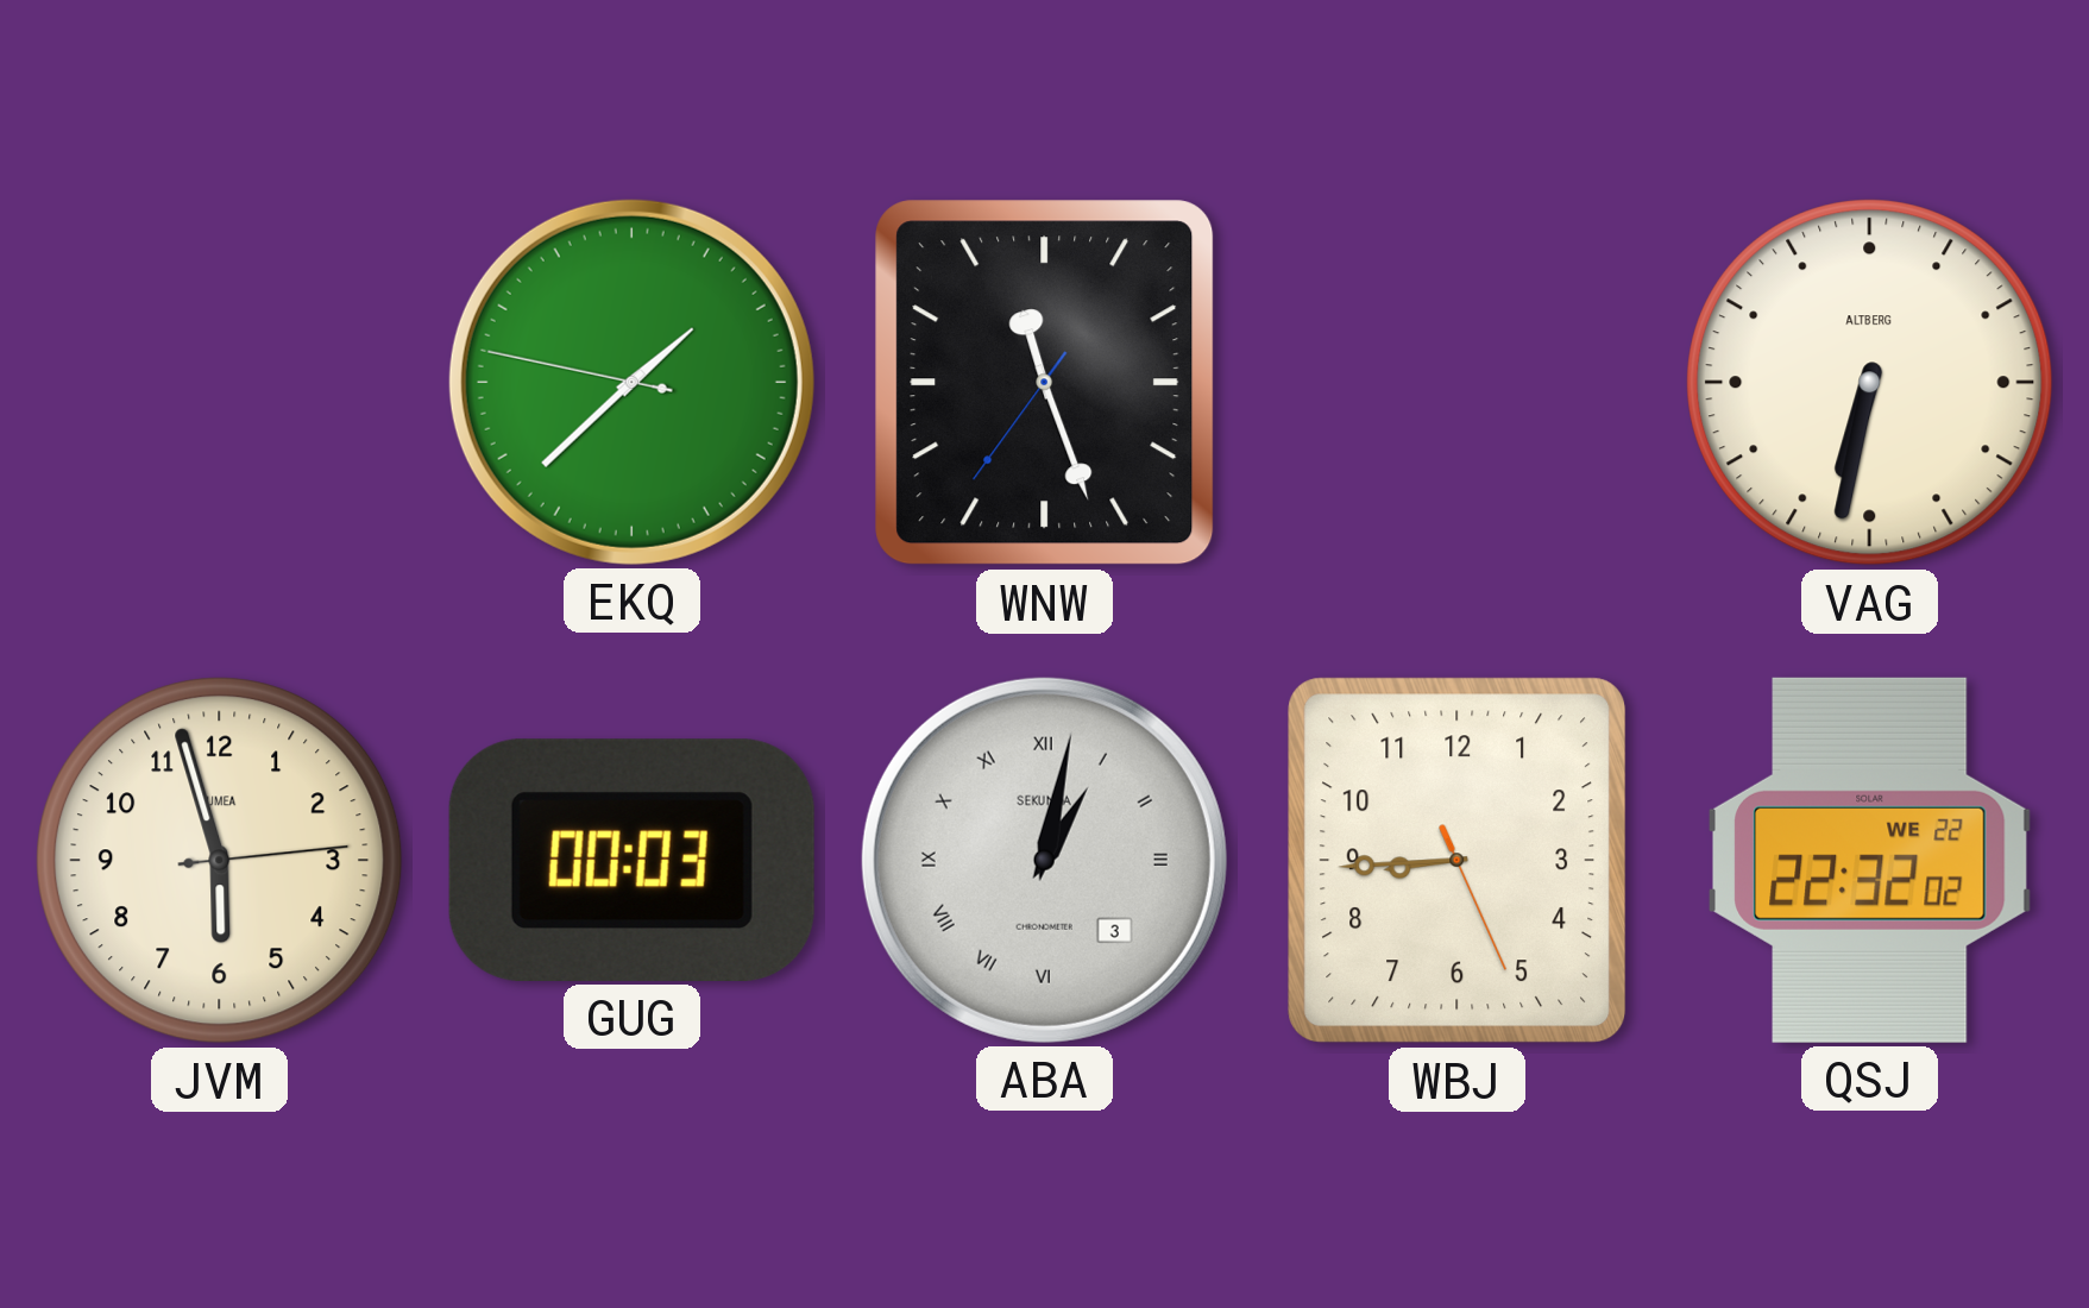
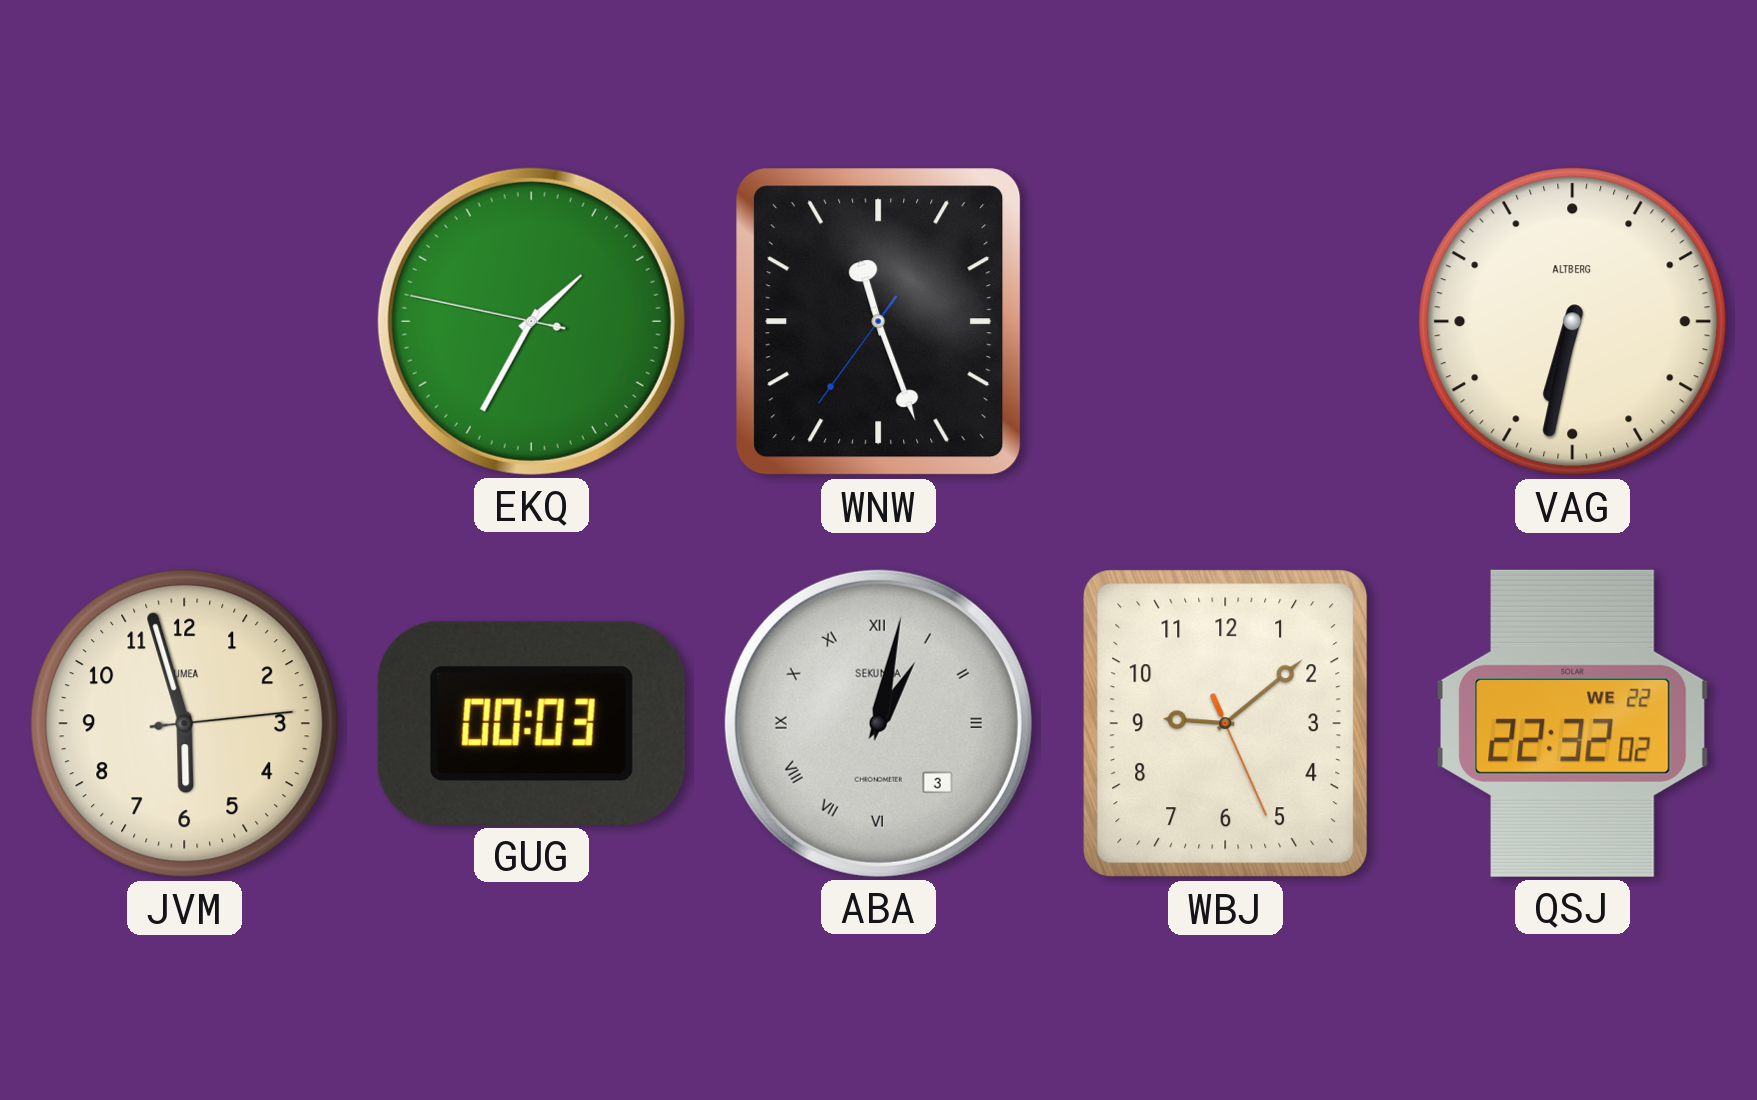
EKQ: 1:37 -> 1:34 (531, 321)
WBJ: 8:44 -> 9:08 (1226, 724)
